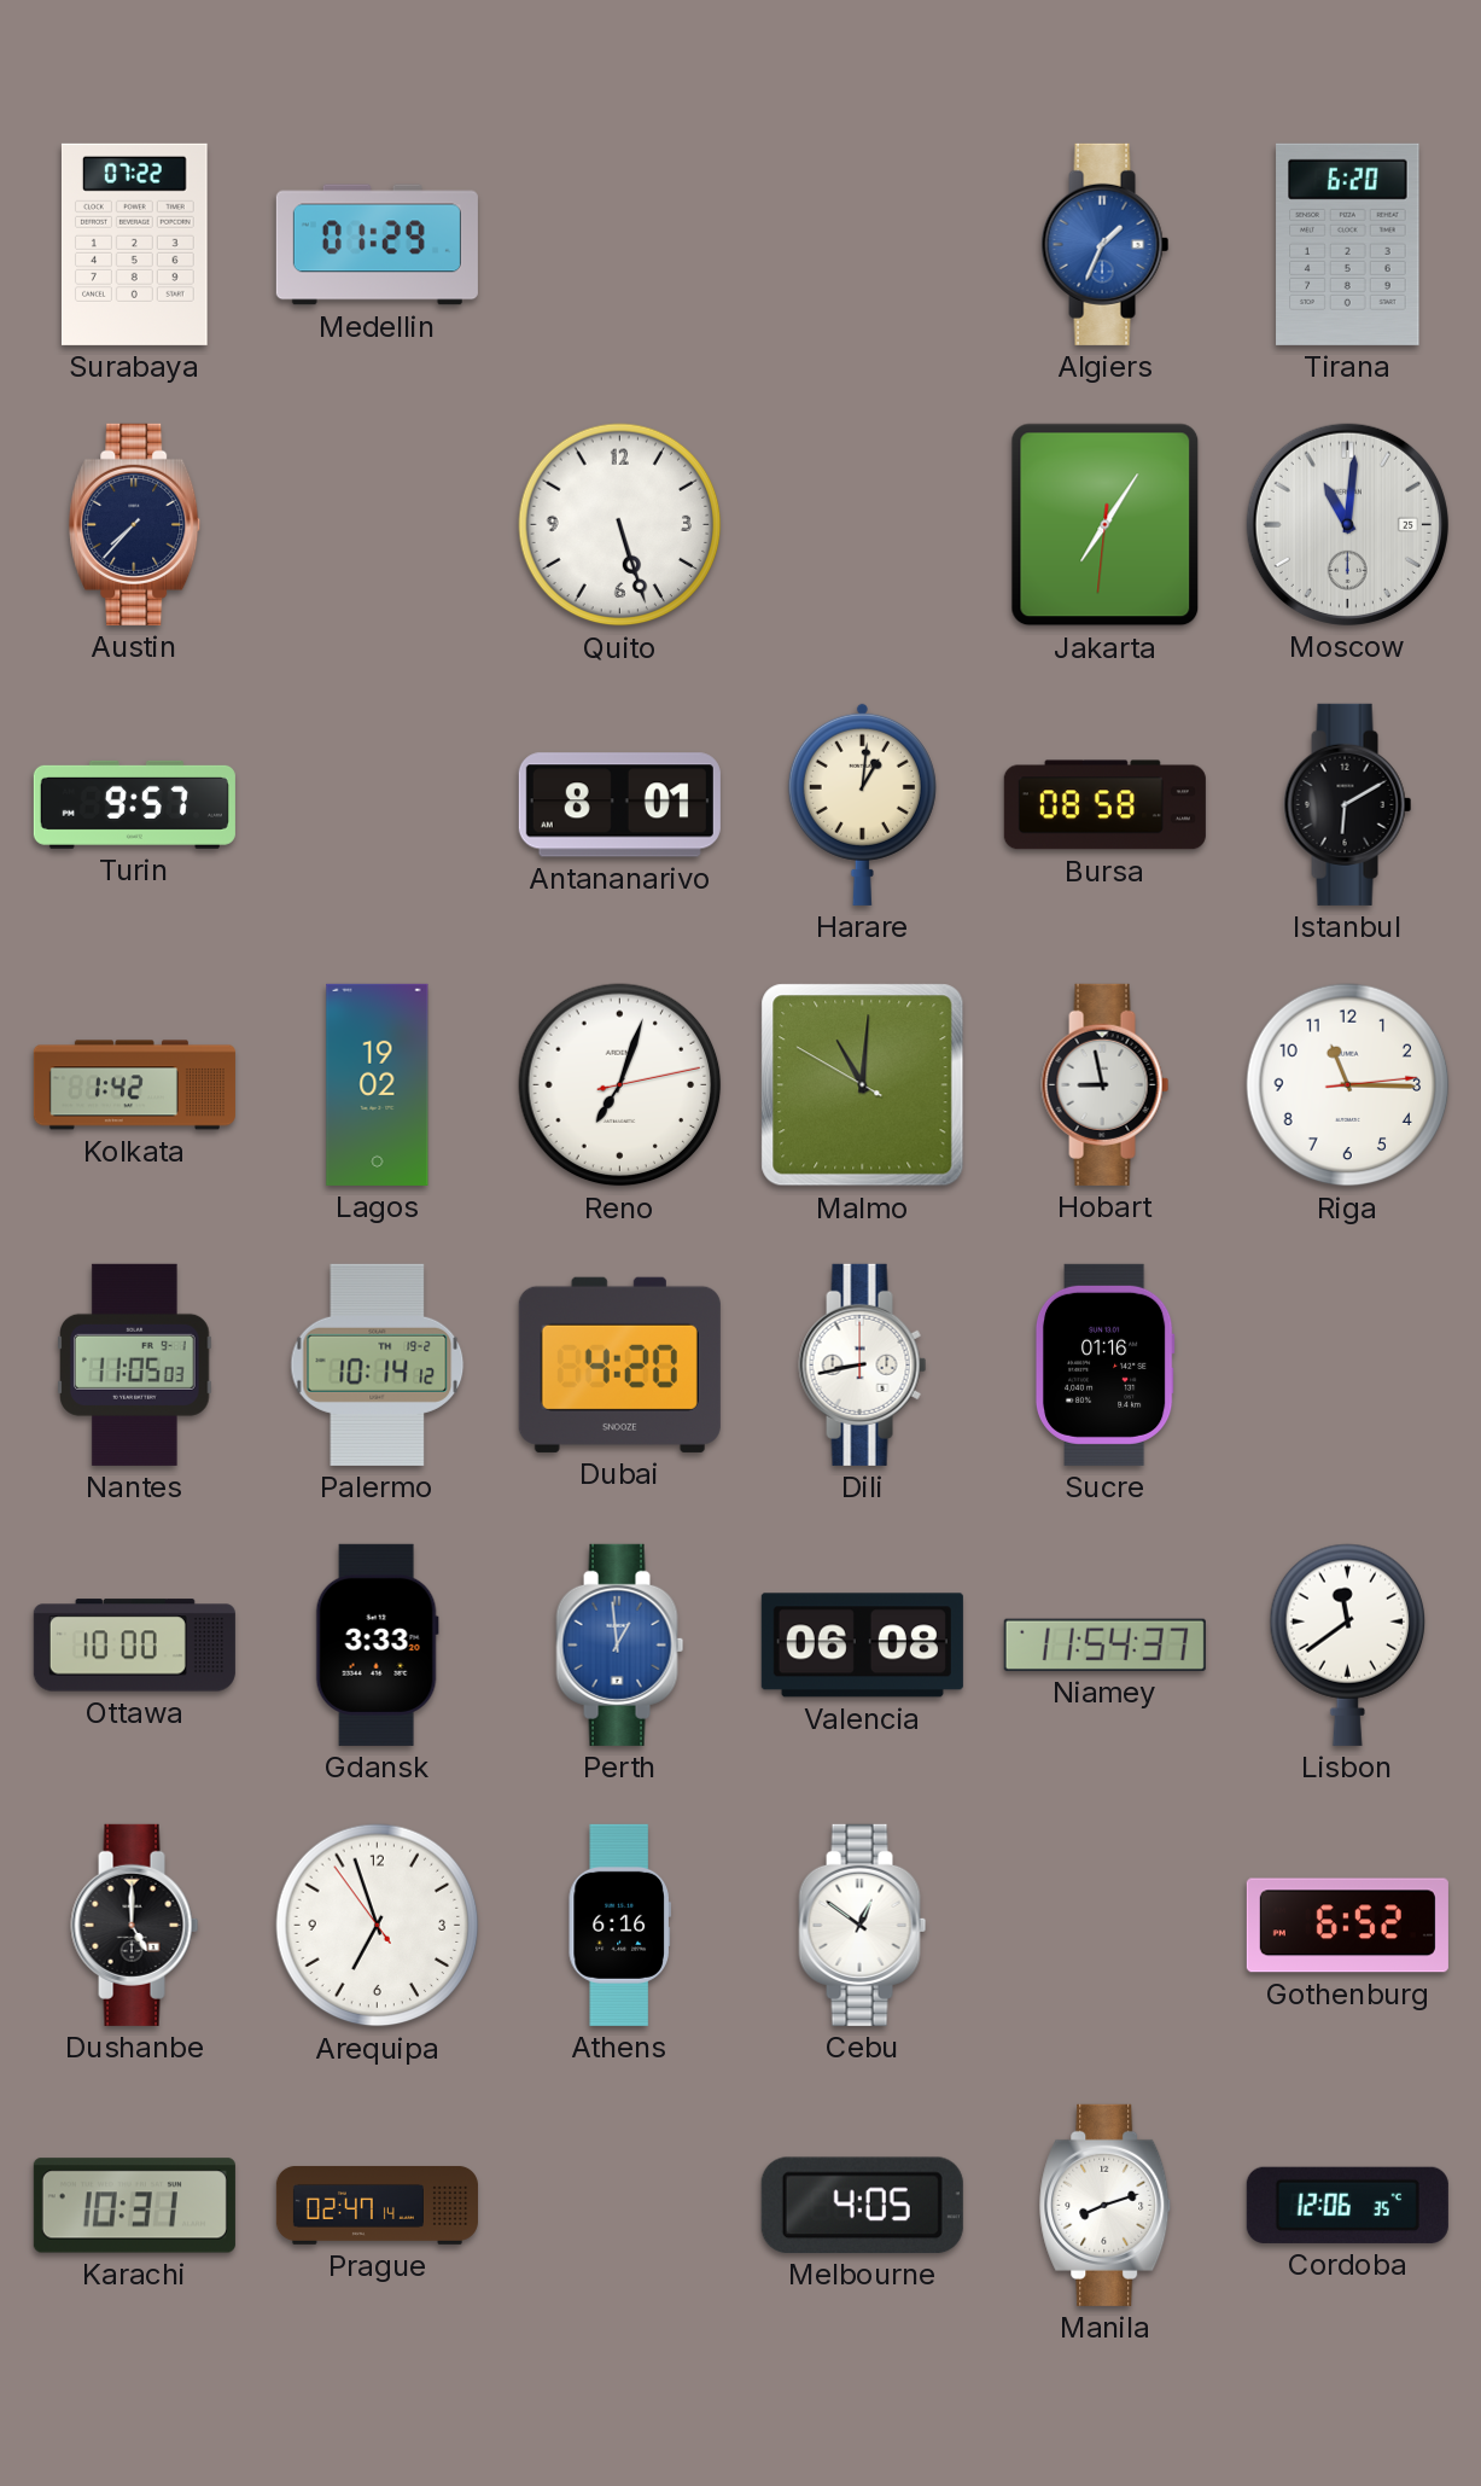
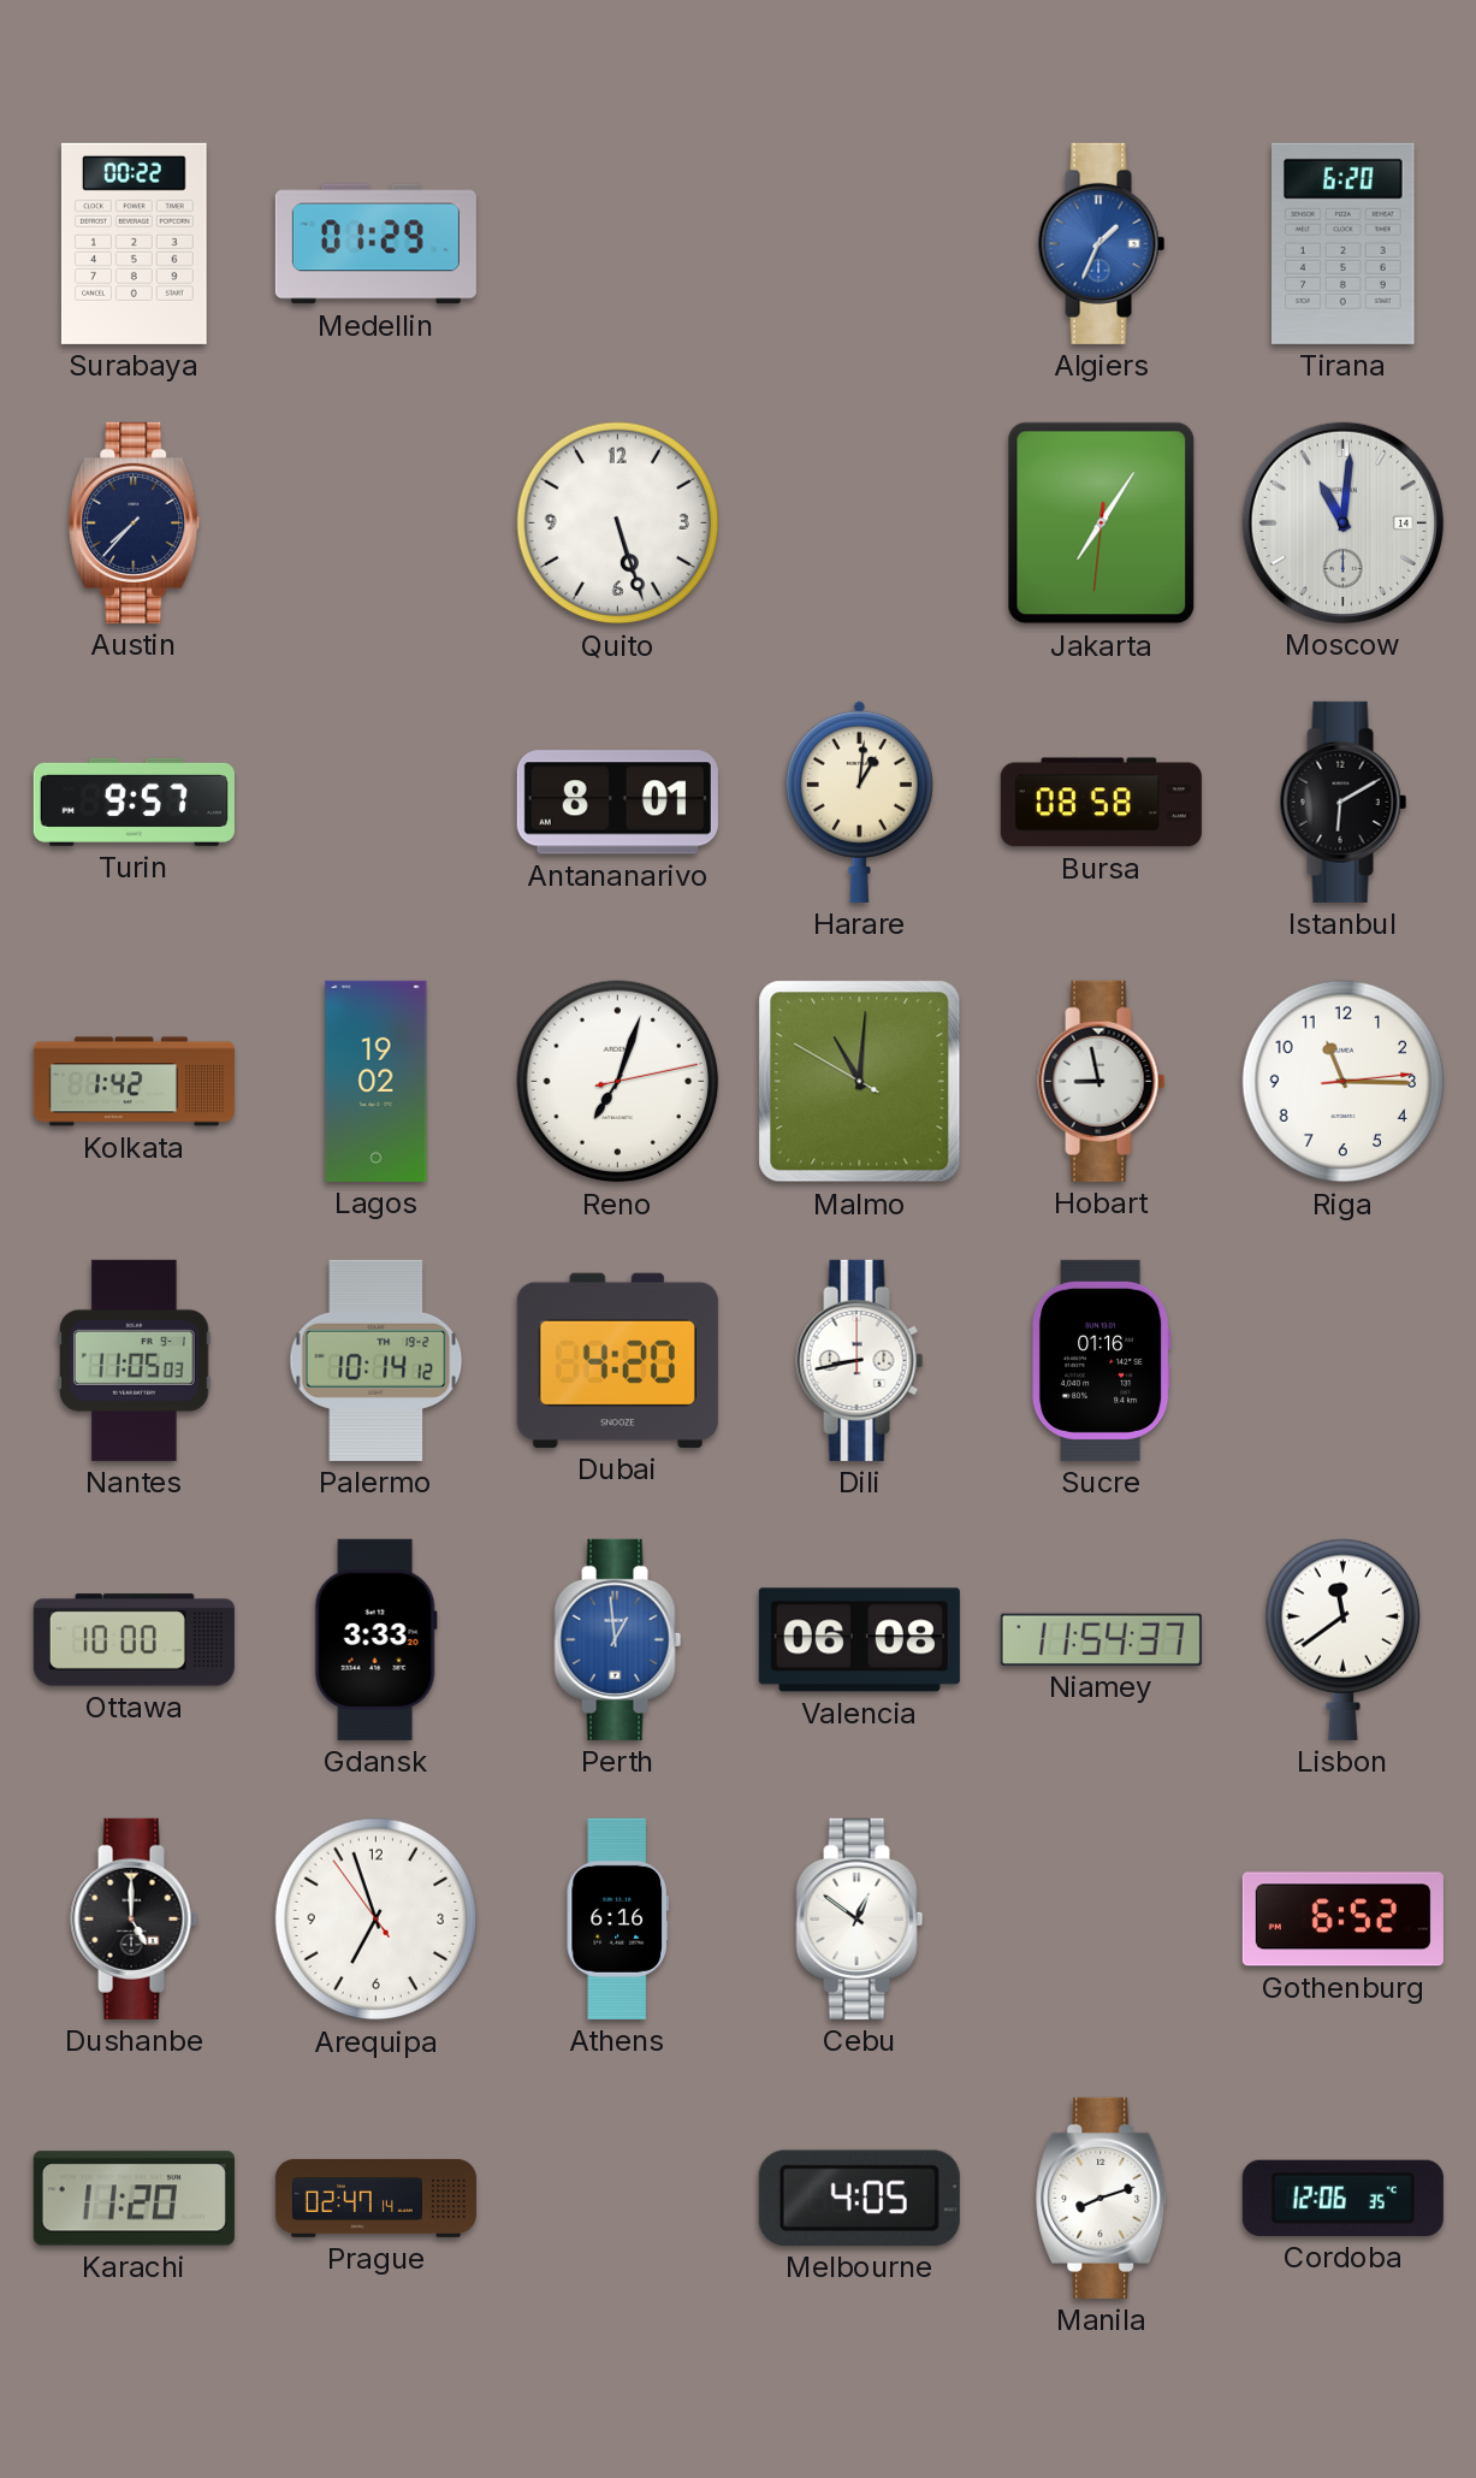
Surabaya: 07:22 -> 00:22 (134, 243)
Moscow date: 25 -> 14 (1342, 522)
Karachi: 10:31 -> 11:20 (134, 2199)
